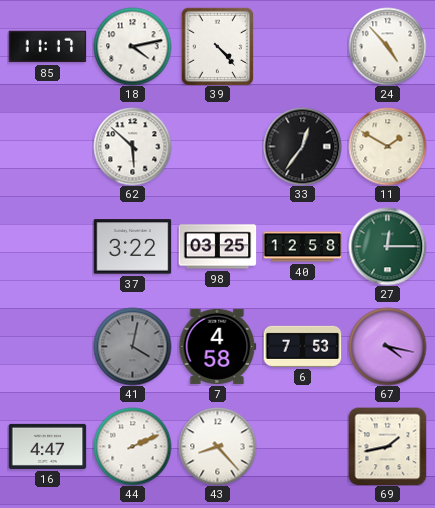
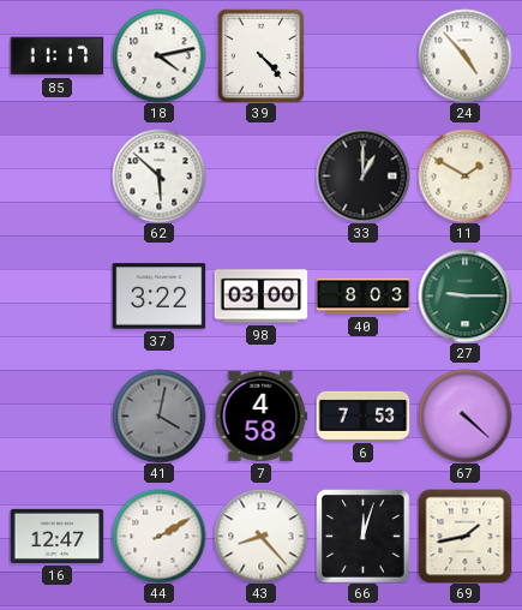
33: 12:36 -> 1:00 (362, 175)
98: 03:25 -> 03:00 (260, 297)
40: 12:58 -> 8:03 (362, 297)
27: 12:15 -> 9:15 (464, 295)
67: 4:17 -> 4:22 (464, 415)
16: 4:47 -> 12:47 (56, 536)
44: 2:11 -> 2:10 (158, 536)
66: none -> 12:03 (362, 536)
